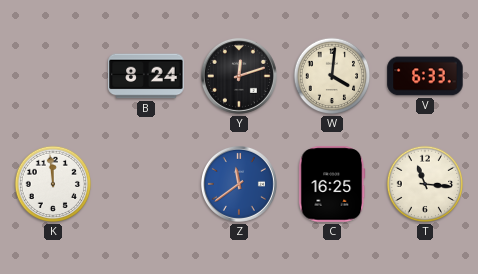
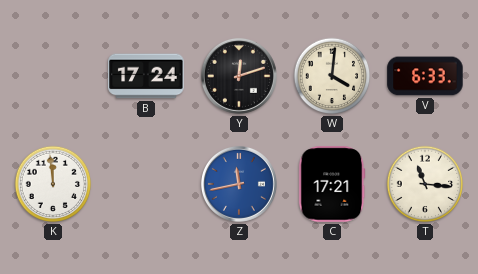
B: 8:24 -> 17:24 (146, 76)
Z: 11:39 -> 11:43 (239, 184)
C: 16:25 -> 17:21 (332, 184)
